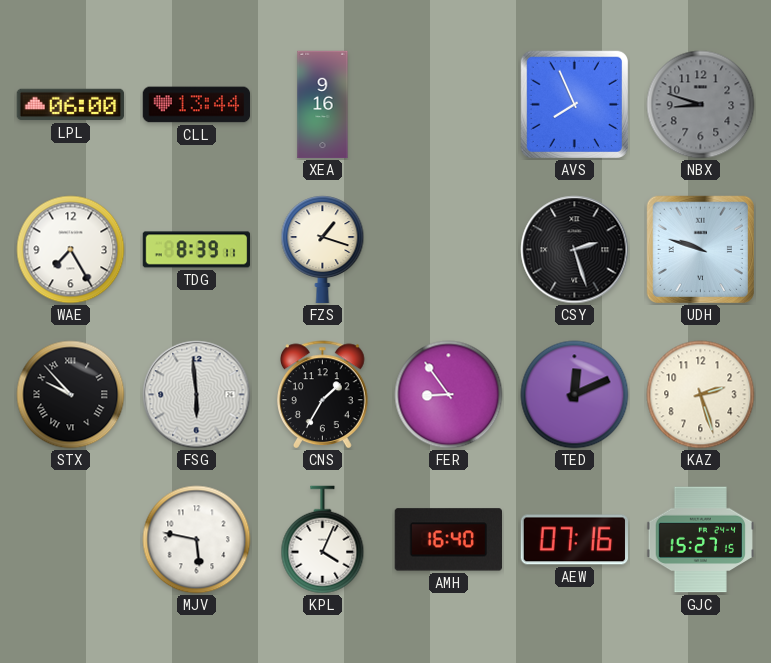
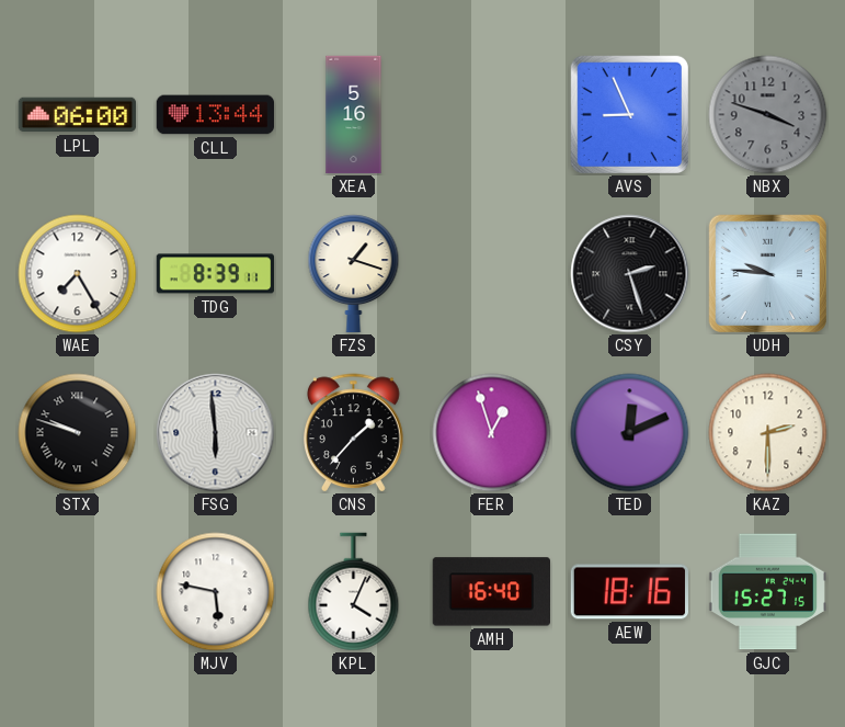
XEA: 9:16 -> 5:16 (354, 115)
AVS: 7:56 -> 8:56 (629, 114)
NBX: 8:48 -> 3:48 (768, 115)
UDH: 9:48 -> 9:46 (767, 273)
STX: 9:53 -> 9:48 (78, 433)
CNS: 1:35 -> 1:37 (354, 433)
FER: 8:54 -> 12:57 (492, 433)
KAZ: 2:27 -> 2:30 (768, 433)
AEW: 07:16 -> 18:16 (629, 592)
